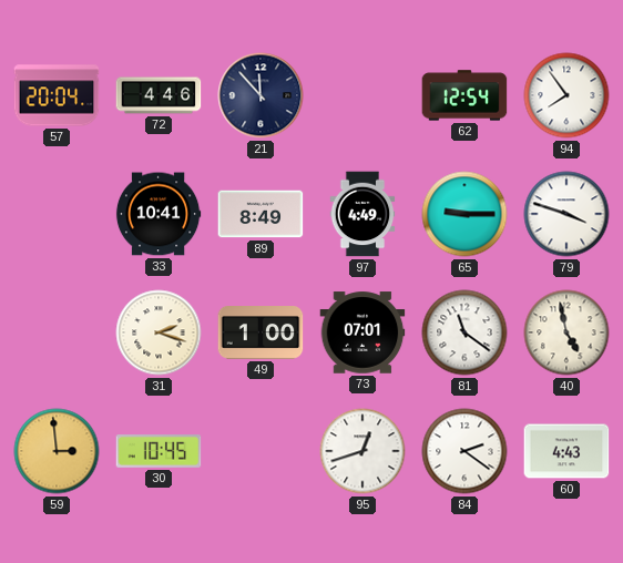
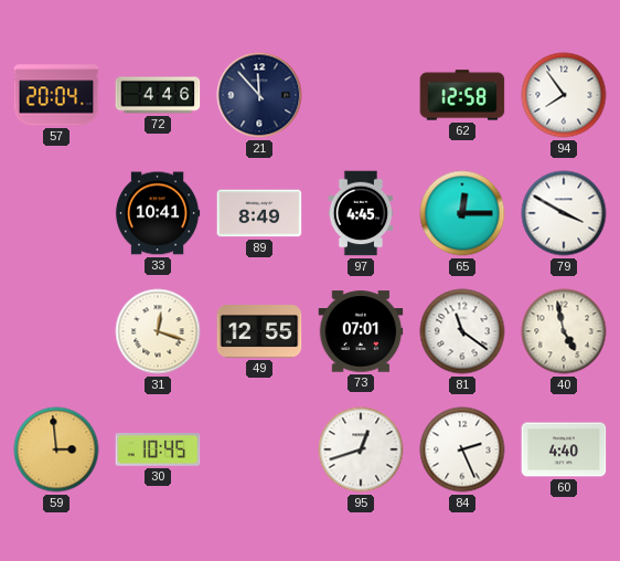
62: 12:54 -> 12:58 (462, 95)
97: 4:49 -> 4:45 (361, 213)
65: 9:15 -> 12:15 (462, 213)
79: 3:48 -> 3:50 (564, 213)
31: 2:18 -> 12:18 (158, 331)
49: 1:00 -> 12:55 (259, 332)
84: 2:21 -> 2:26 (462, 449)
60: 4:43 -> 4:40 (564, 449)
